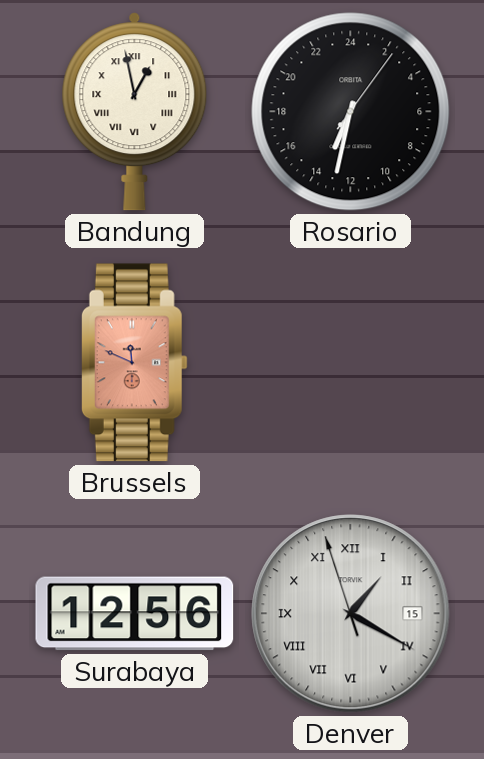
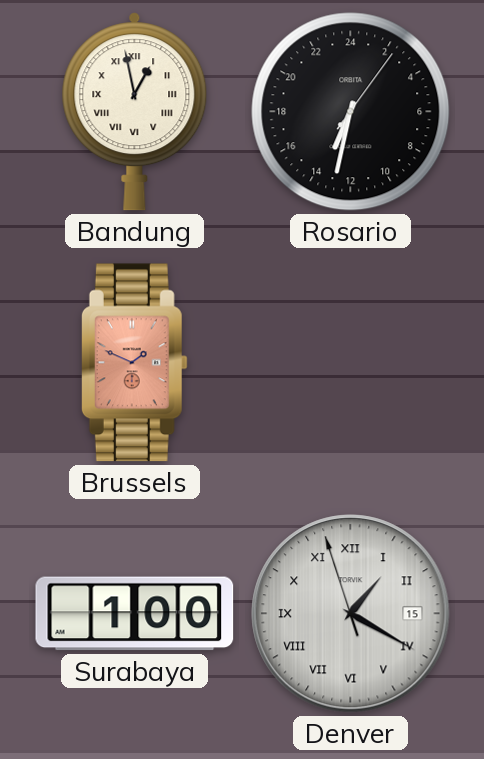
Brussels: 11:49 -> 1:49 (134, 363)
Surabaya: 12:56 -> 1:00 (135, 614)
